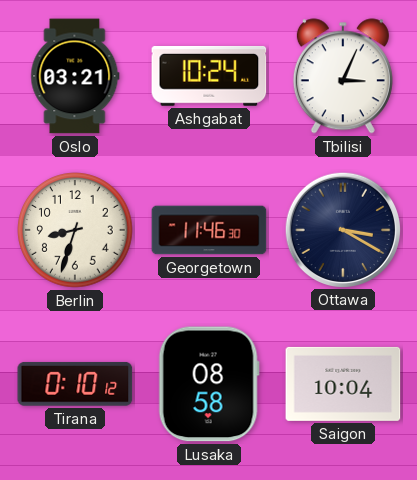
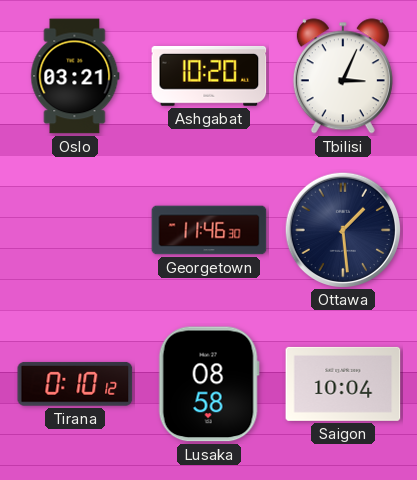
Ashgabat: 10:24 -> 10:20 (209, 76)
Berlin: 8:33 -> none (75, 230)
Ottawa: 3:20 -> 1:29 (342, 229)
